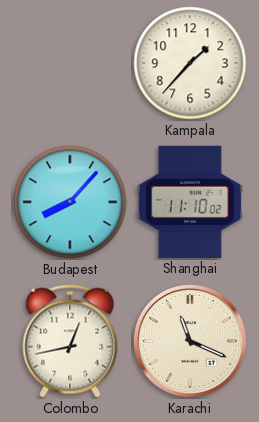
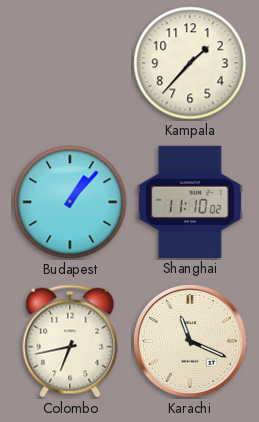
Budapest: 8:07 -> 1:07 (70, 202)
Colombo: 12:43 -> 6:43 (70, 341)
